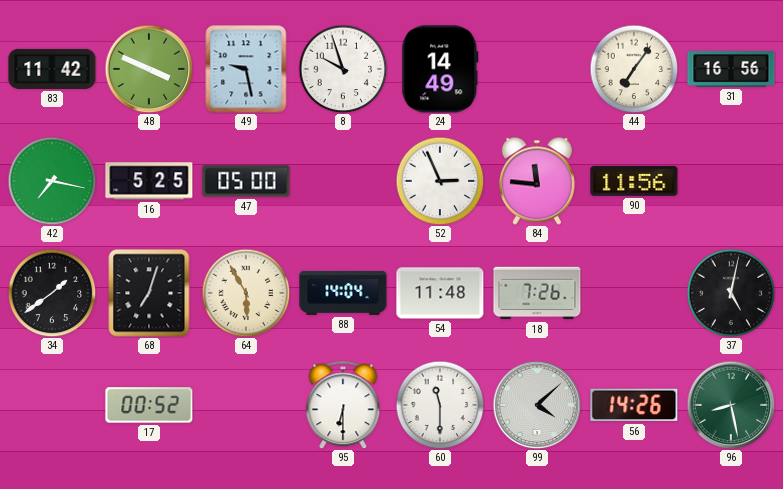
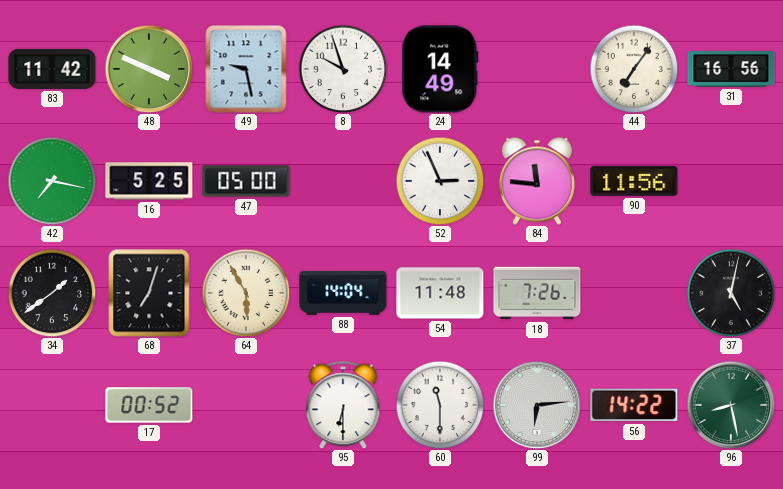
99: 4:08 -> 6:14 (537, 405)
56: 14:26 -> 14:22 (634, 405)
